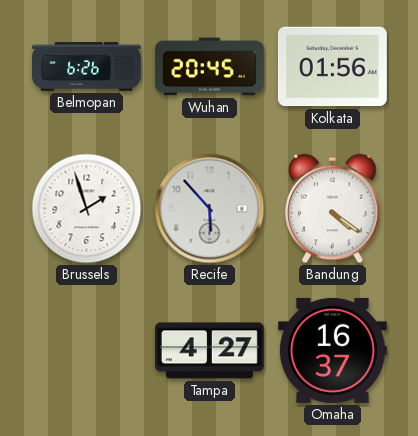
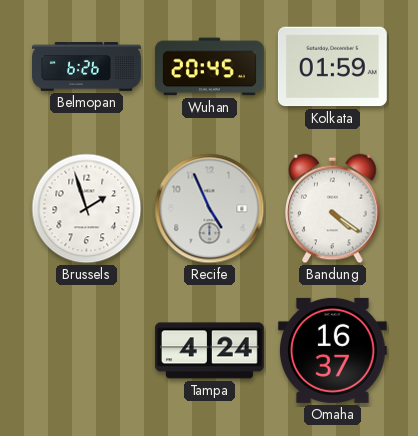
Kolkata: 01:56 -> 01:59 (332, 67)
Recife: 5:53 -> 4:56 (210, 209)
Tampa: 4:27 -> 4:24 (209, 351)
